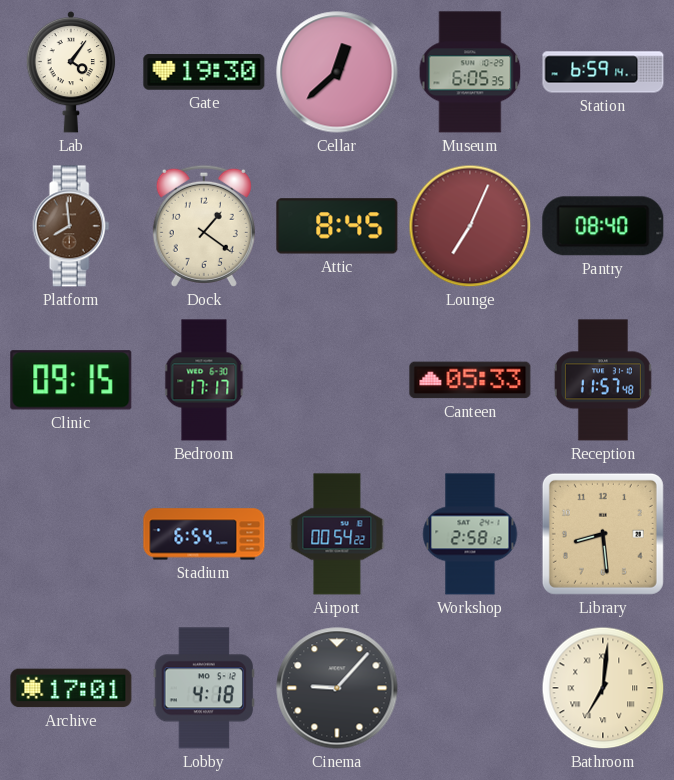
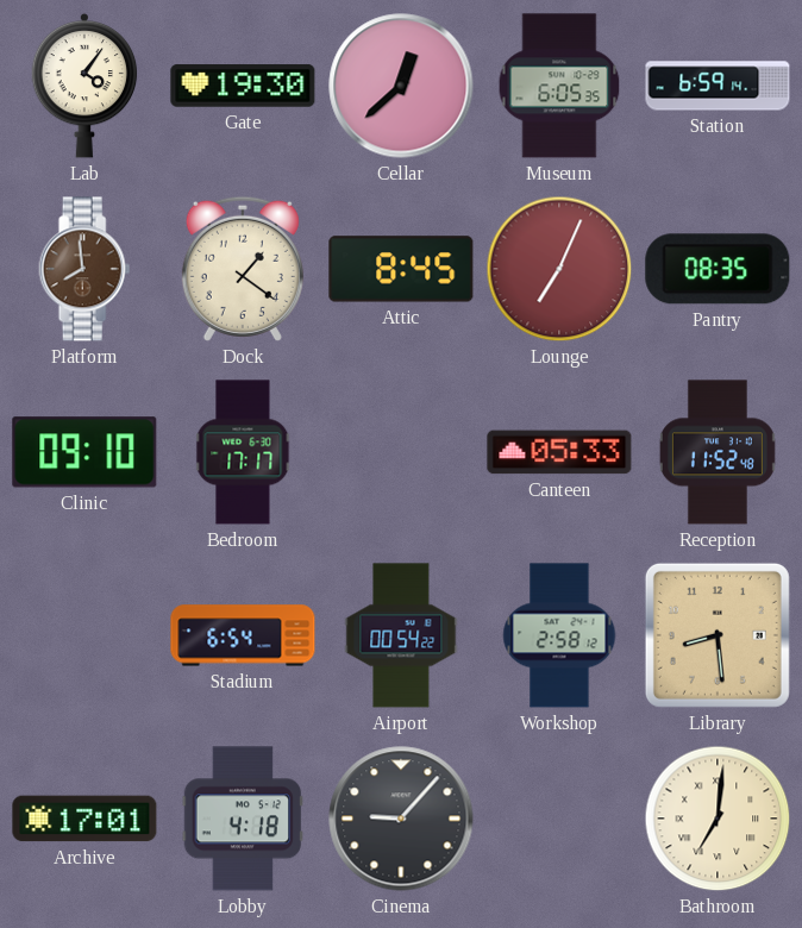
Pantry: 08:40 -> 08:35 (718, 269)
Clinic: 09:15 -> 09:10 (84, 452)
Reception: 11:57 -> 11:52 (718, 452)
